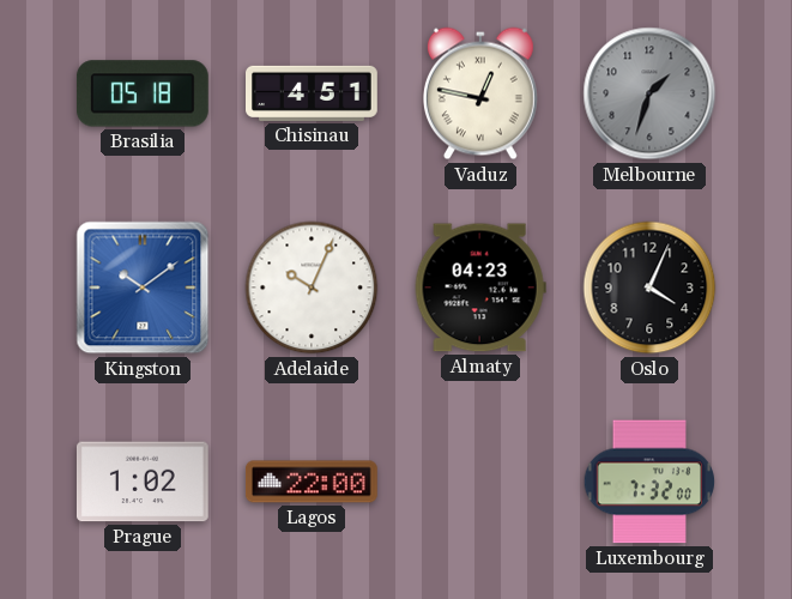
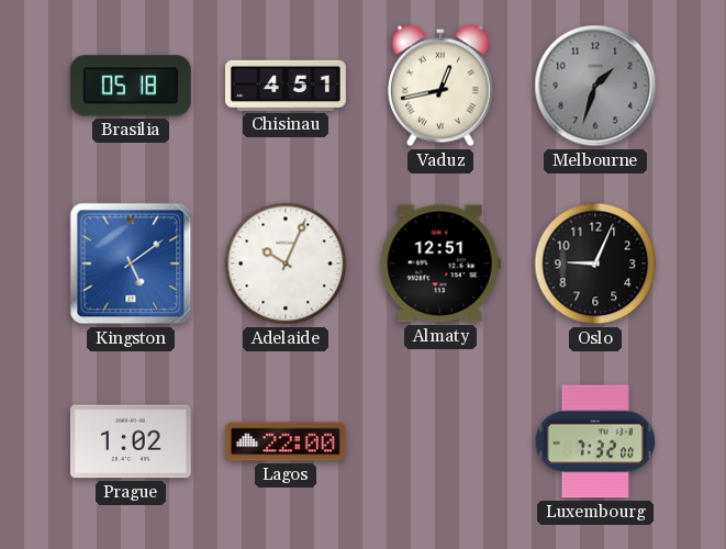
Vaduz: 12:47 -> 12:43 (440, 86)
Kingston: 10:09 -> 5:09 (131, 264)
Almaty: 04:23 -> 12:51 (440, 264)
Oslo: 4:04 -> 9:04 (595, 264)
